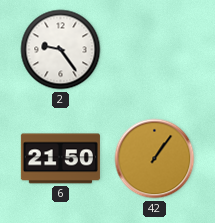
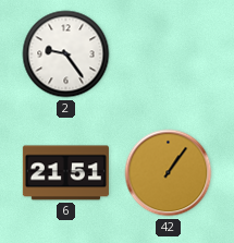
6: 21:50 -> 21:51 (65, 173)
